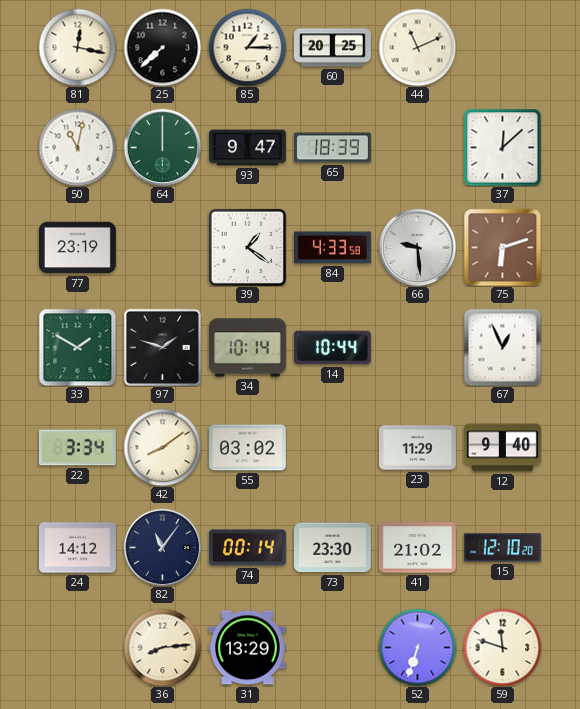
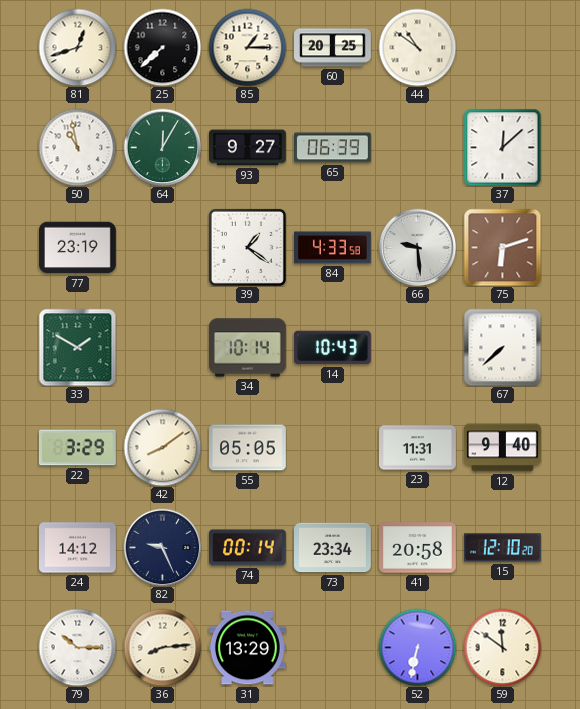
81: 12:17 -> 12:42 (77, 47)
44: 11:11 -> 10:51 (417, 47)
50: 11:02 -> 10:58 (77, 147)
64: 12:00 -> 12:05 (162, 147)
93: 9:47 -> 9:27 (248, 148)
65: 18:39 -> 06:39 (333, 148)
97: 1:48 -> none (162, 347)
14: 10:44 -> 10:43 (333, 348)
67: 12:56 -> 7:38 (502, 347)
22: 3:34 -> 3:29 (77, 448)
55: 03:02 -> 05:05 (248, 448)
23: 11:29 -> 11:31 (418, 448)
82: 11:06 -> 9:26 (162, 547)
73: 23:30 -> 23:34 (333, 548)
41: 21:02 -> 20:58 (418, 548)
79: none -> 10:15 (77, 647)
52: 6:33 -> 6:32 (417, 647)
59: 11:48 -> 11:51 (502, 647)
